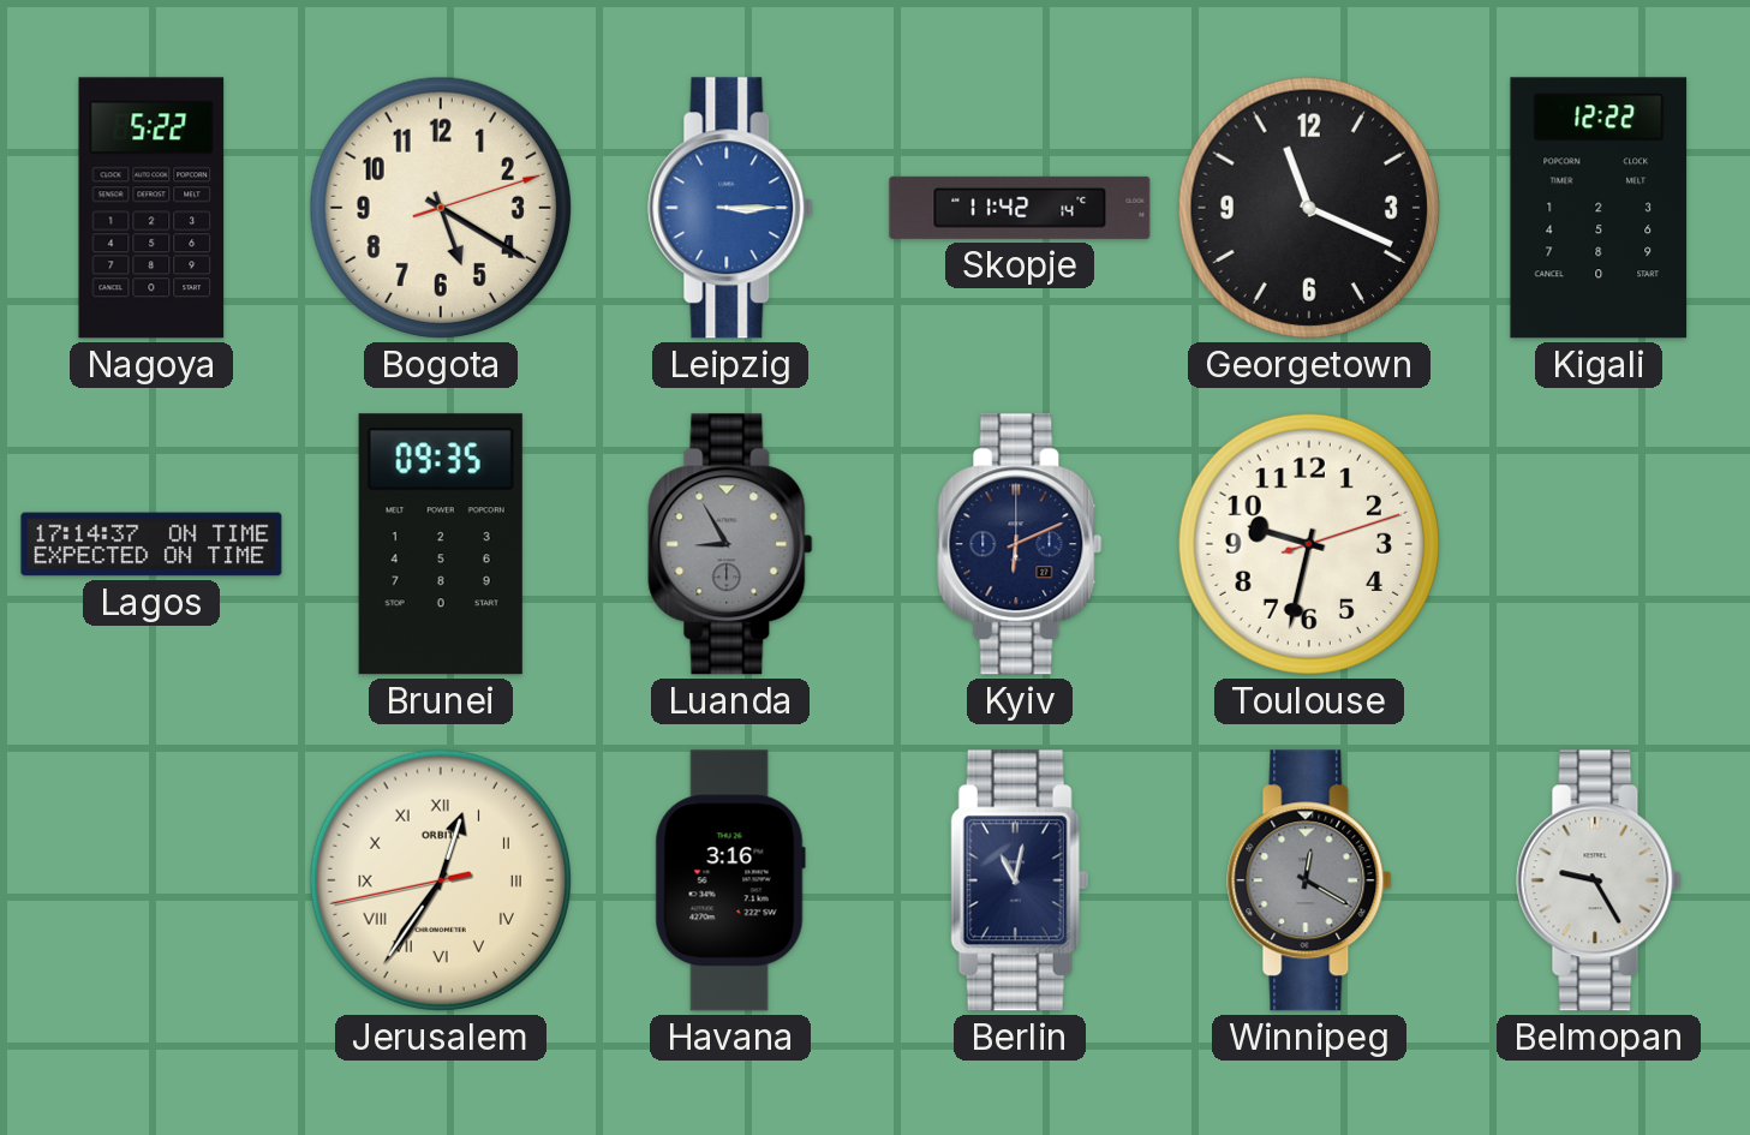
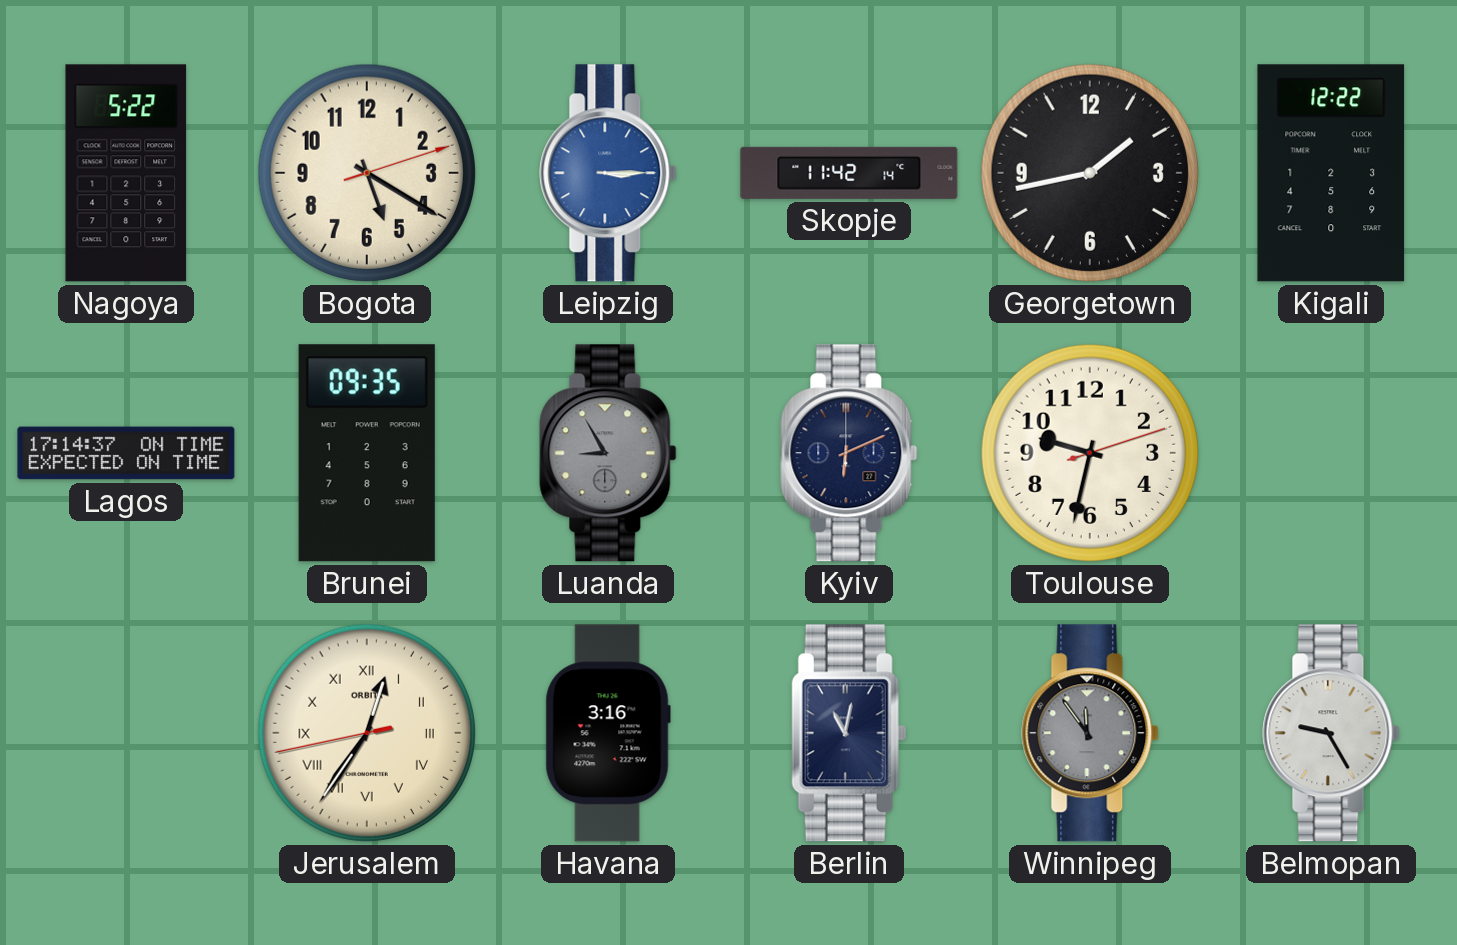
Georgetown: 11:19 -> 1:43 (1090, 173)
Winnipeg: 12:20 -> 11:54 (1090, 733)
